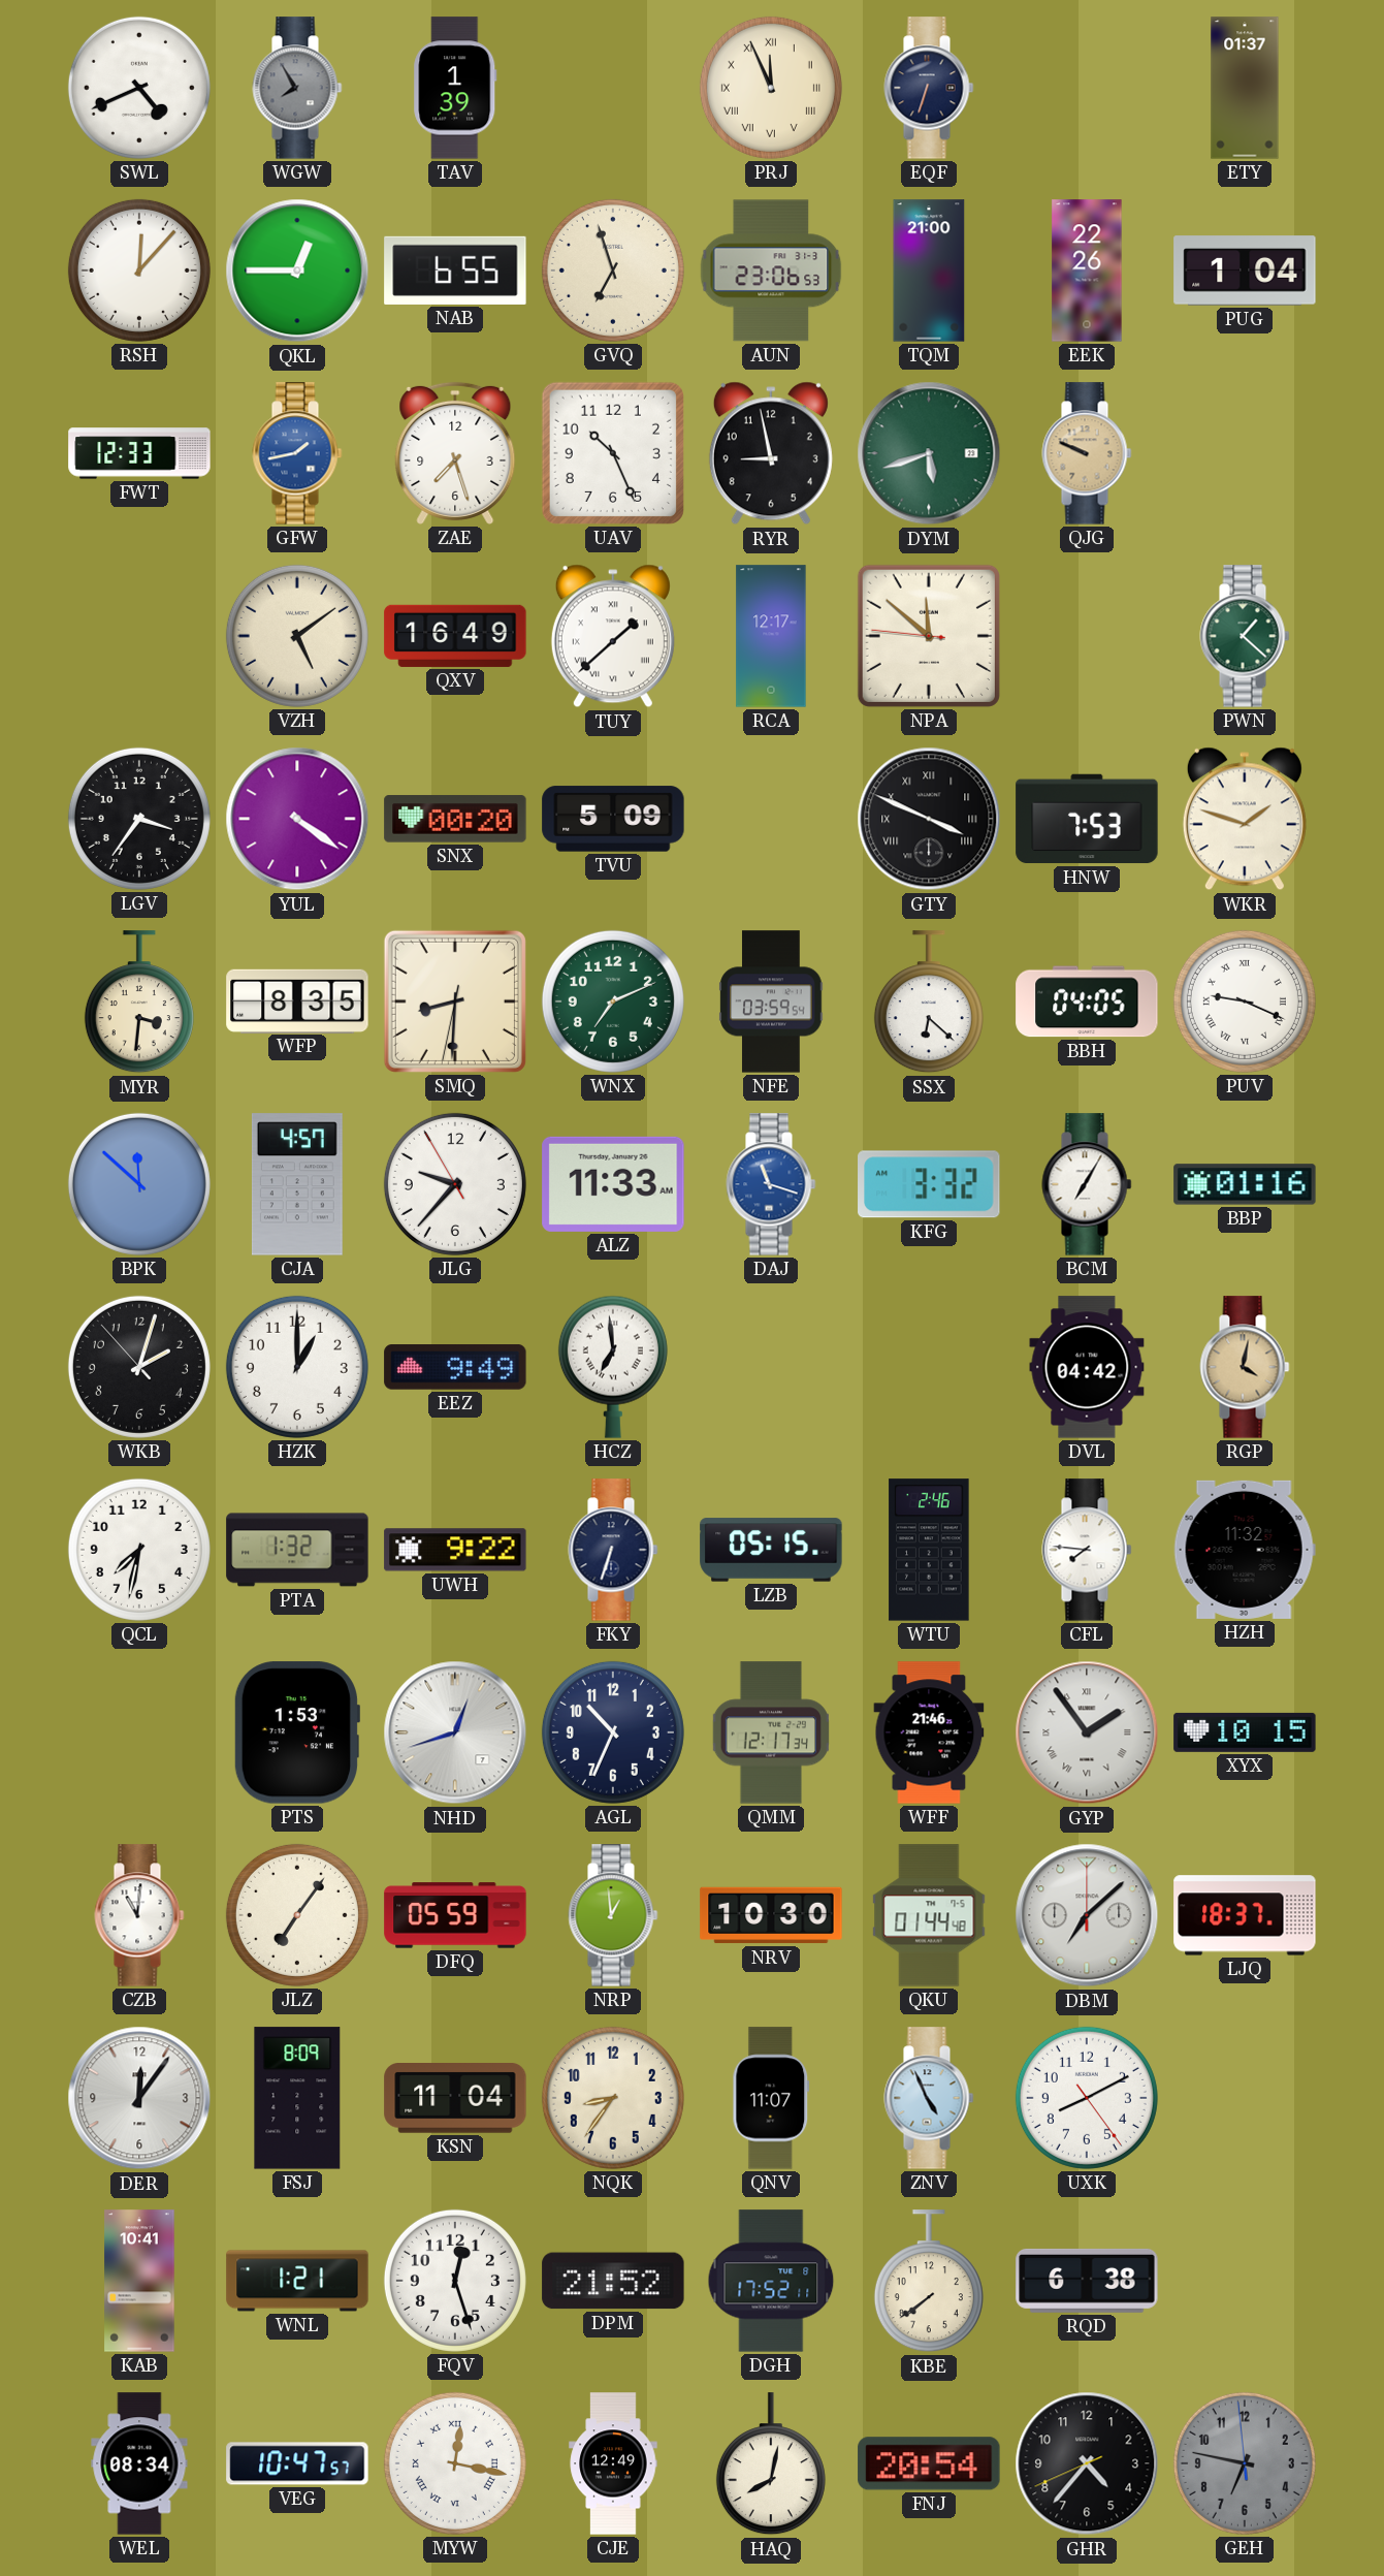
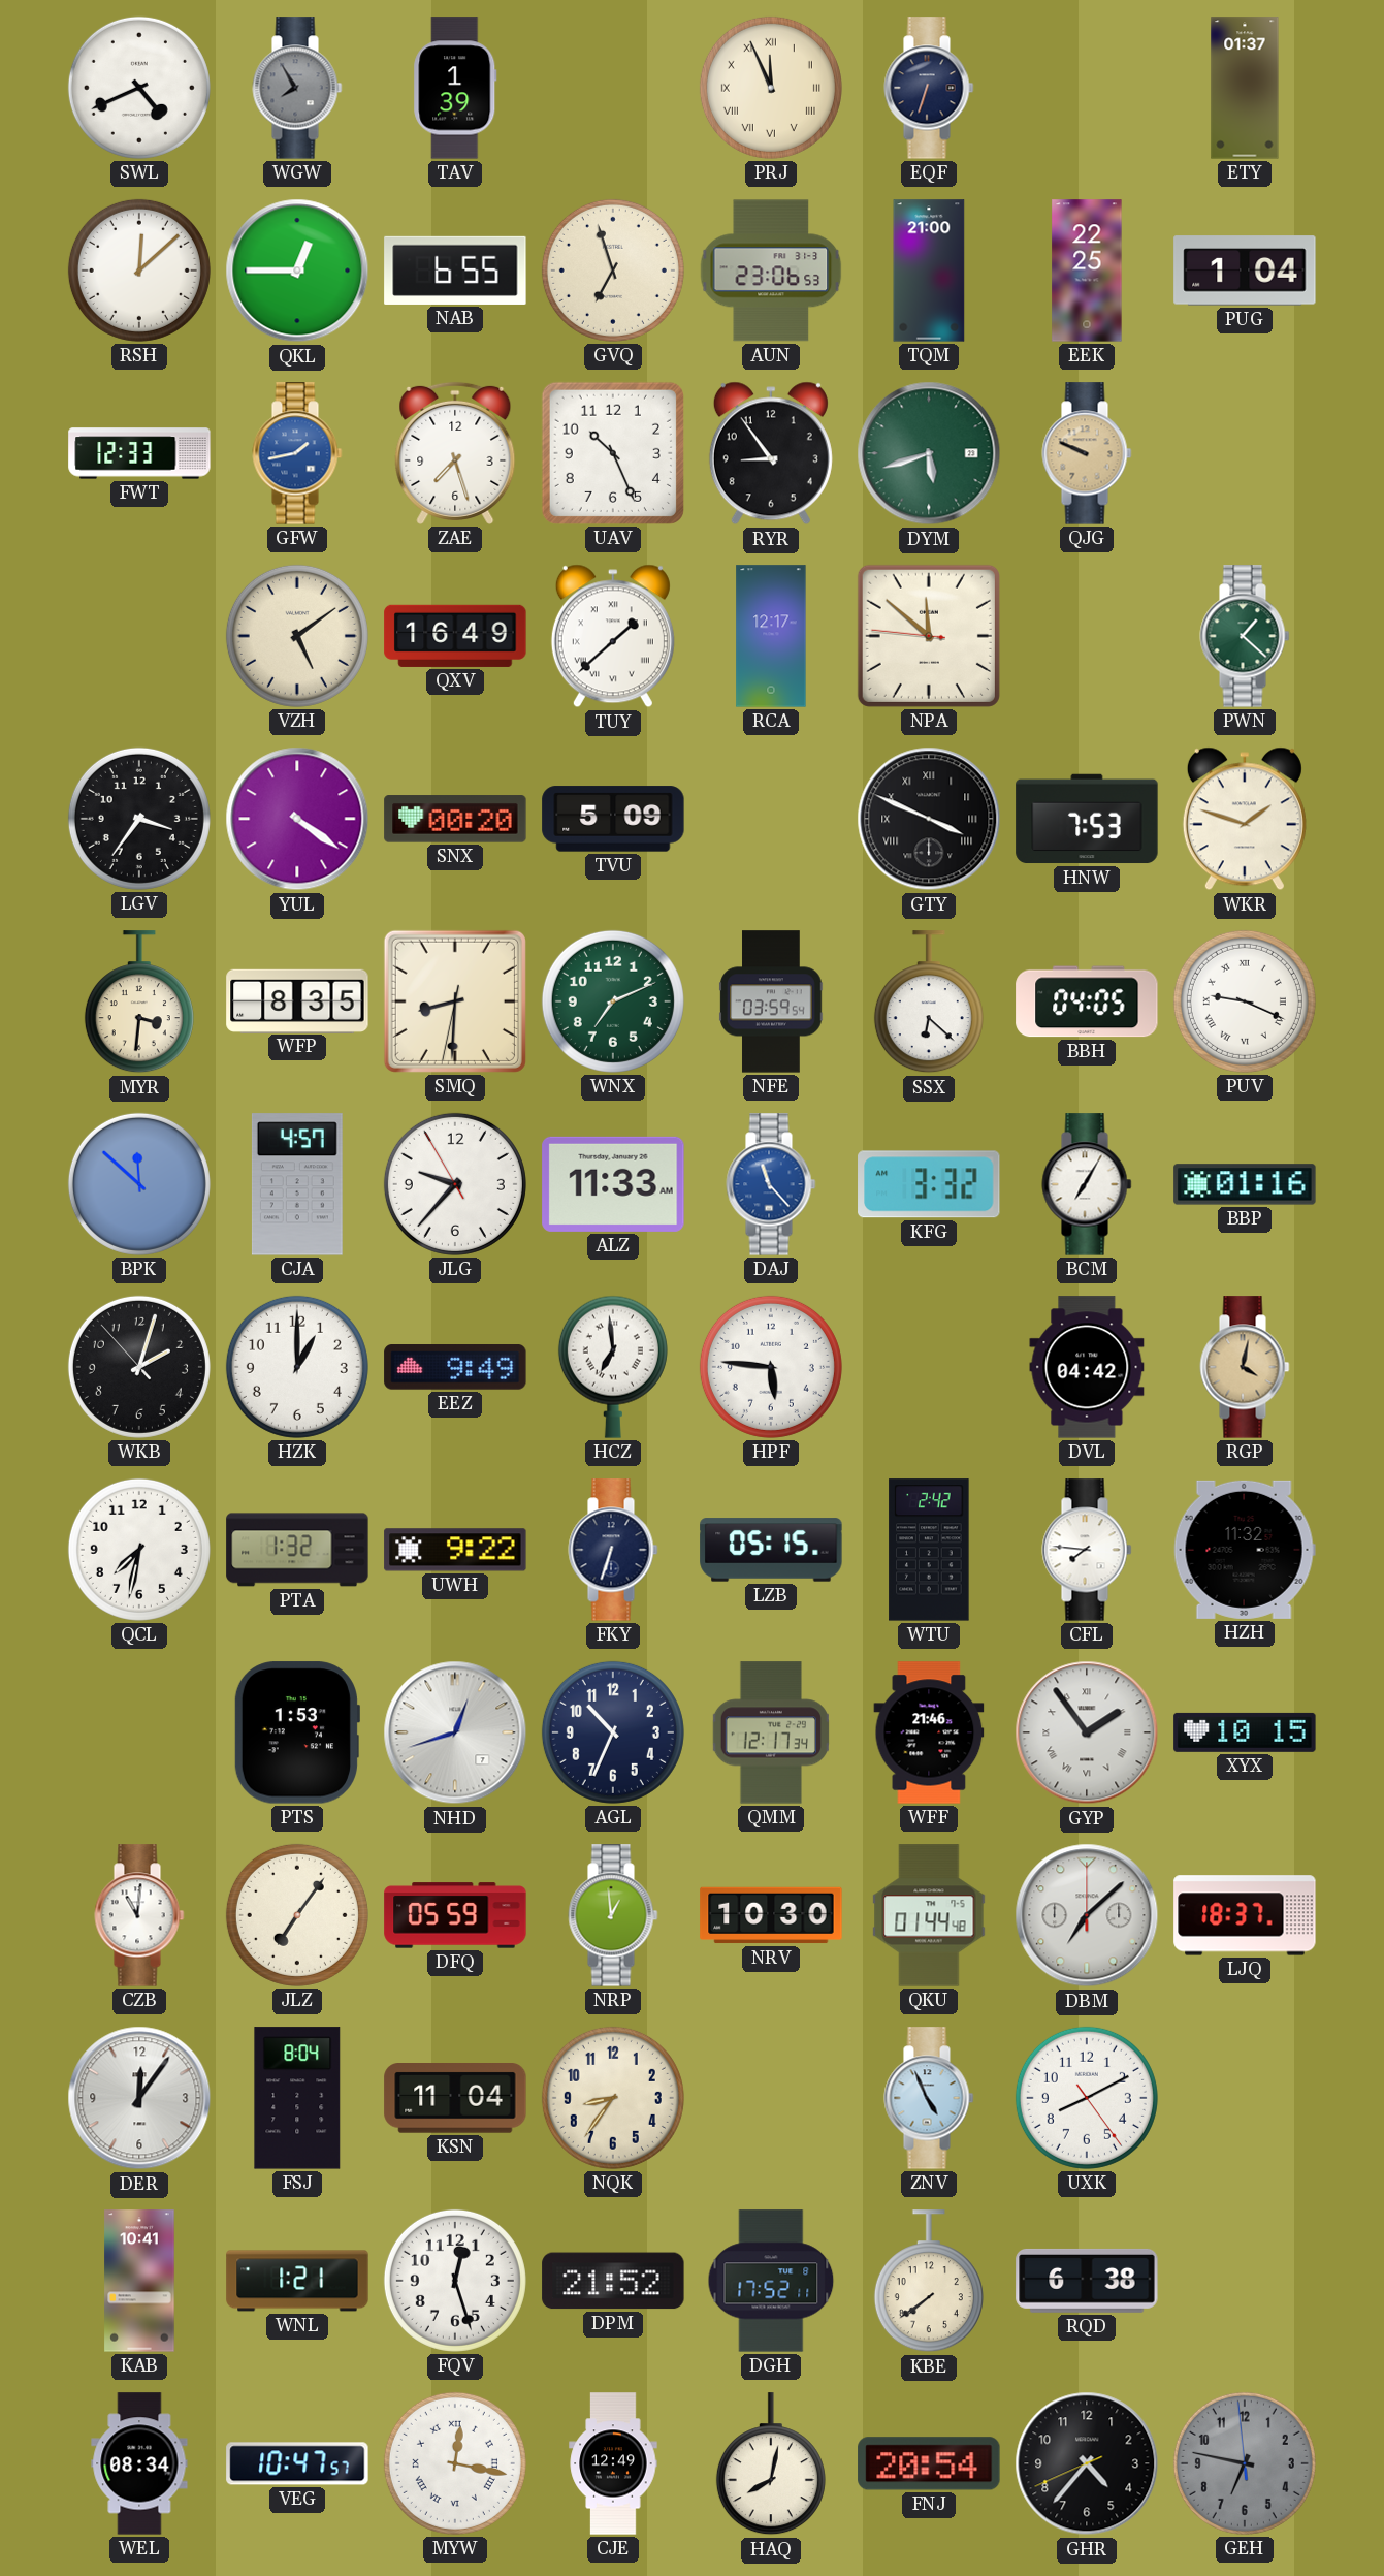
RSH: 12:07 -> 12:08 (139, 271)
EEK: 22:26 -> 22:25 (1087, 271)
RYR: 8:58 -> 8:54 (771, 453)
DAJ: 11:18 -> 11:23 (771, 1184)
HPF: none -> 5:46 (771, 1367)
WTU: 2:46 -> 2:42 (929, 1550)
FSJ: 8:09 -> 8:04 (297, 2098)
QNV: 11:07 -> none (771, 2098)
